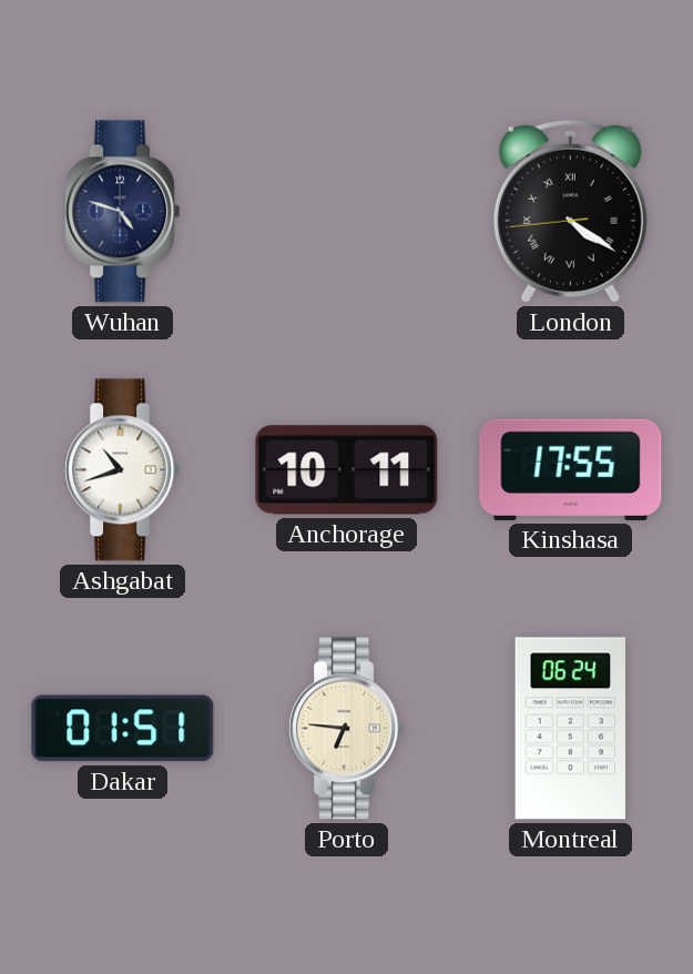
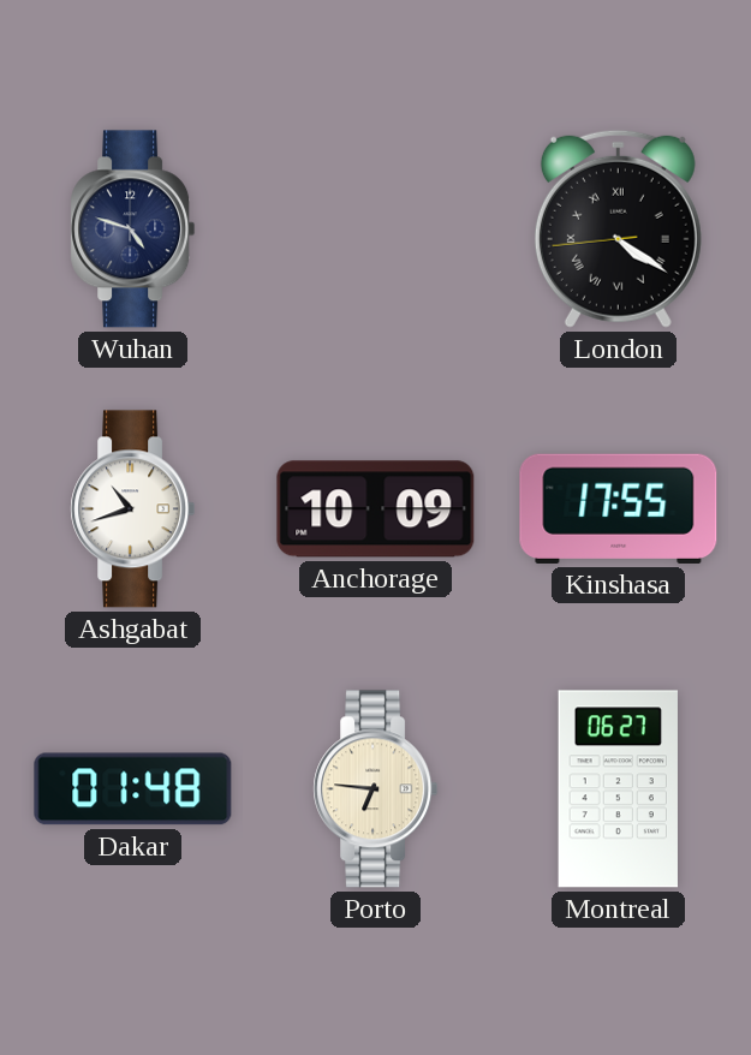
Anchorage: 10:11 -> 10:09 (376, 509)
Dakar: 01:51 -> 01:48 (133, 789)
Montreal: 06:24 -> 06:27 (618, 789)
